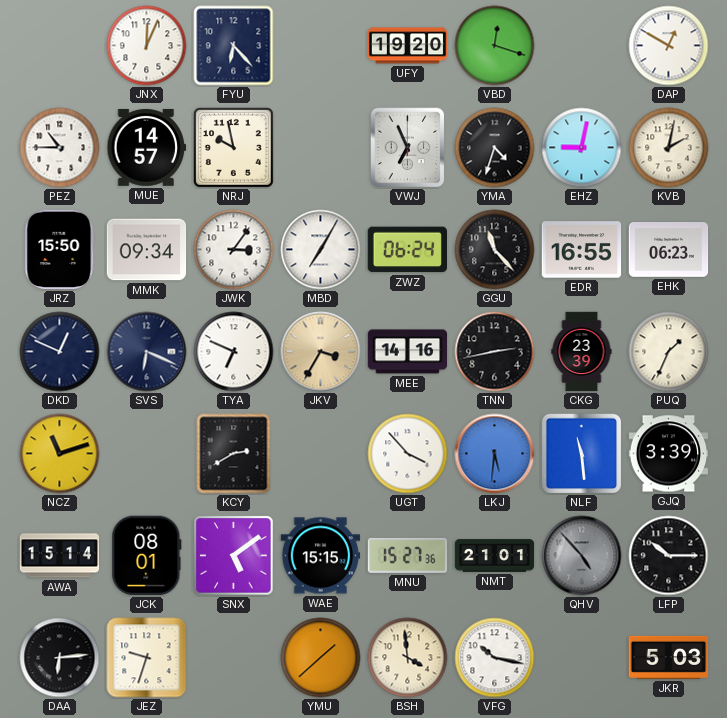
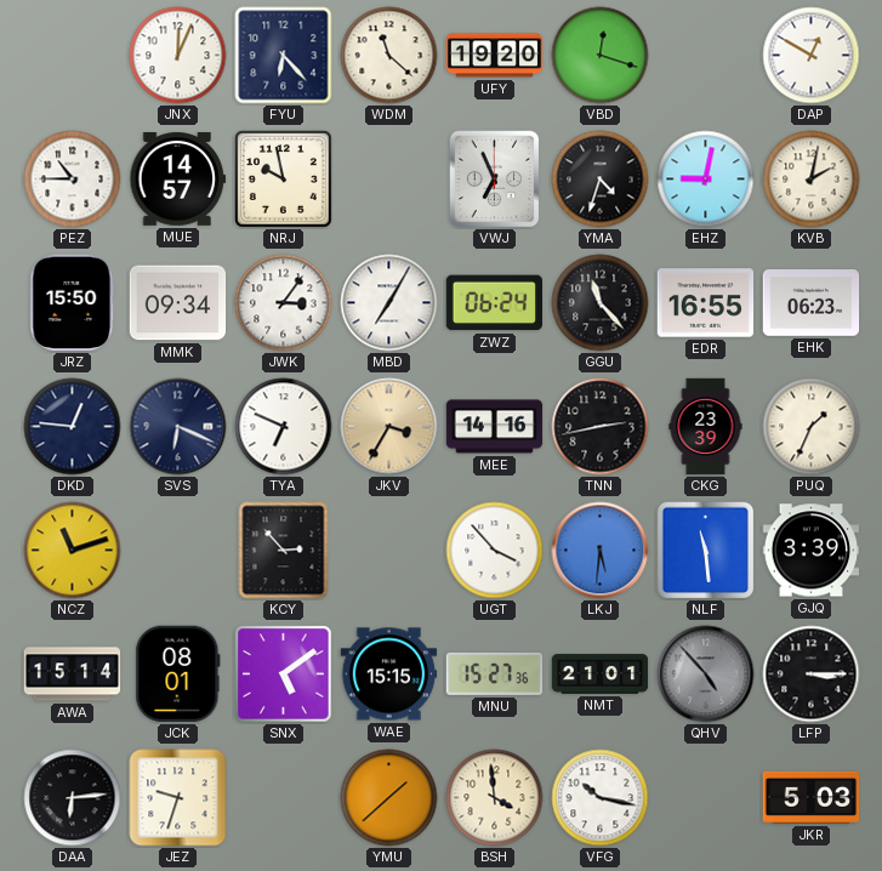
WDM: none -> 11:22 (389, 56)
DKD: 12:49 -> 12:46 (73, 427)
KCY: 2:40 -> 2:53 (284, 551)
LFP: 10:15 -> 3:15 (812, 674)
